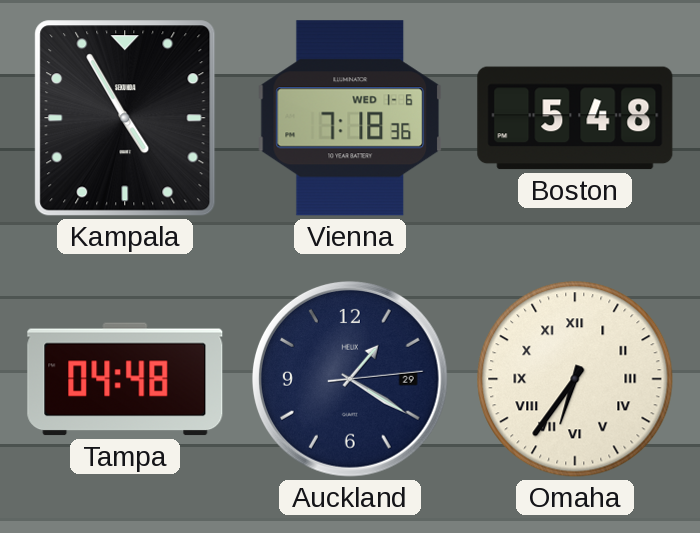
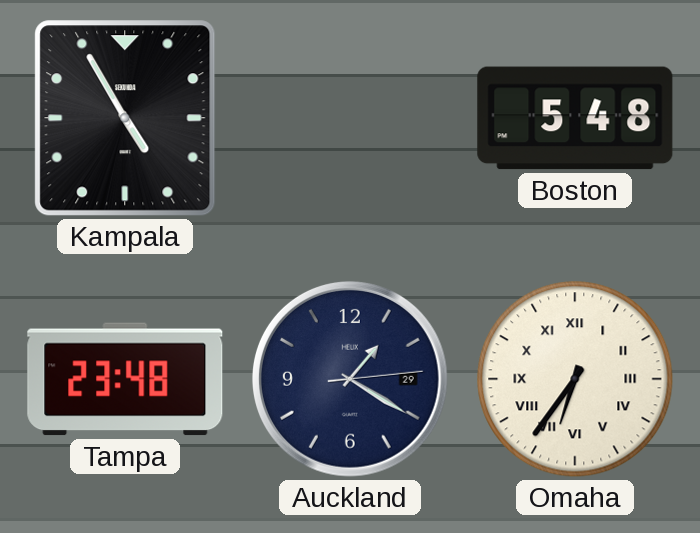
Vienna: 7:18 -> none (350, 118)
Tampa: 04:48 -> 23:48 (125, 379)
